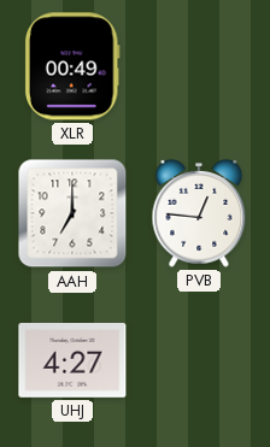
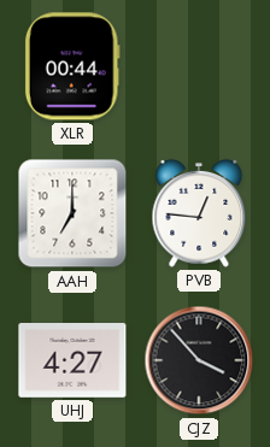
XLR: 00:49 -> 00:44 (72, 66)
CJZ: none -> 3:53 (199, 360)
